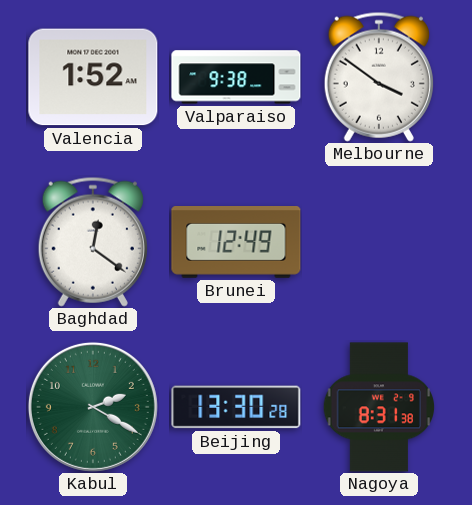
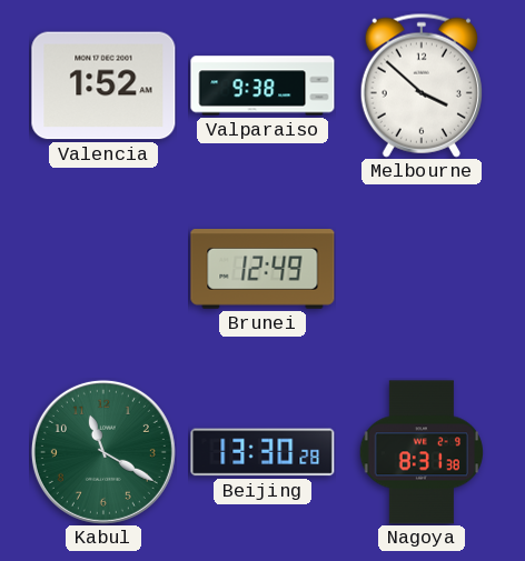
Melbourne: 3:51 -> 3:52 (422, 86)
Baghdad: 12:21 -> none (93, 242)
Kabul: 2:20 -> 11:20 (103, 452)
